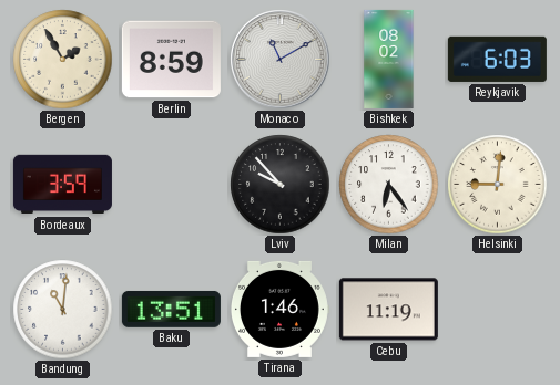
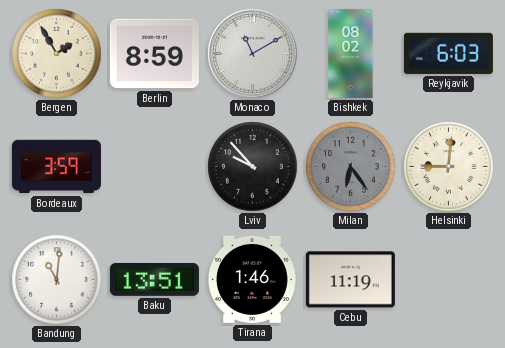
Milan dial: white -> grey (351, 167)
